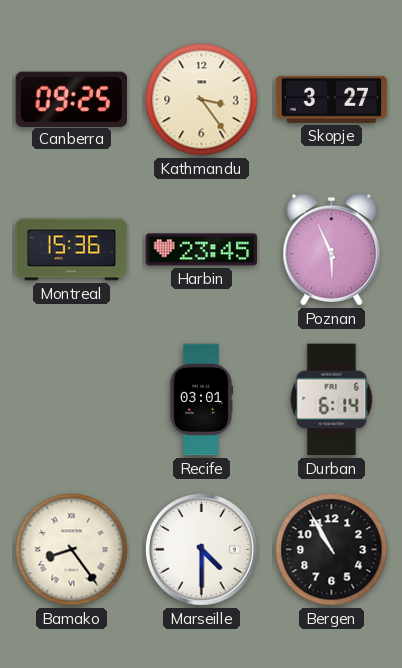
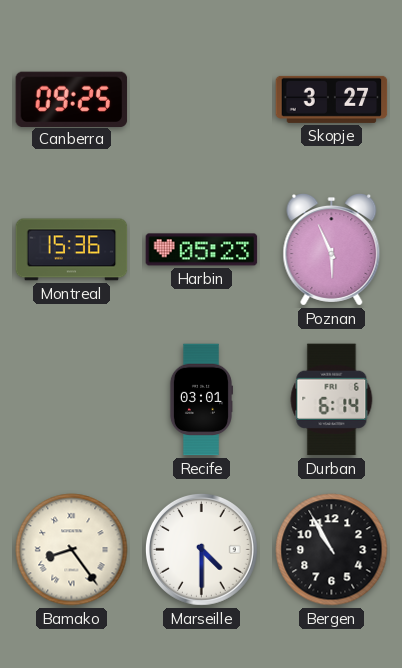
Kathmandu: 3:24 -> none (202, 100)
Harbin: 23:45 -> 05:23 (202, 250)
